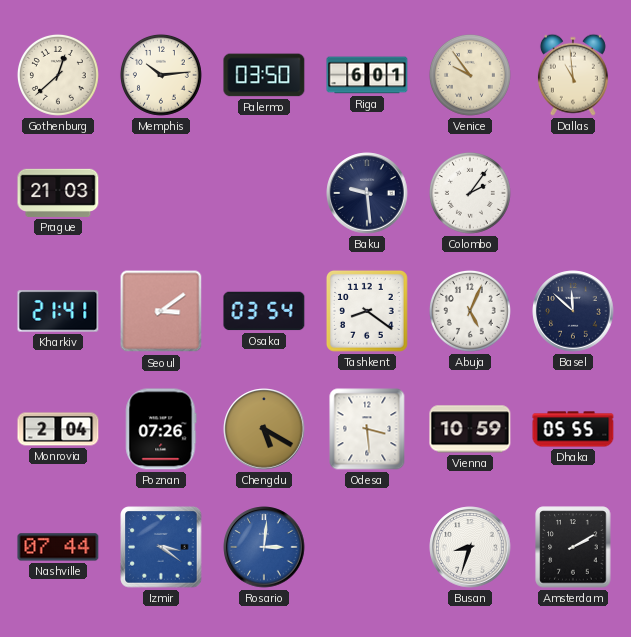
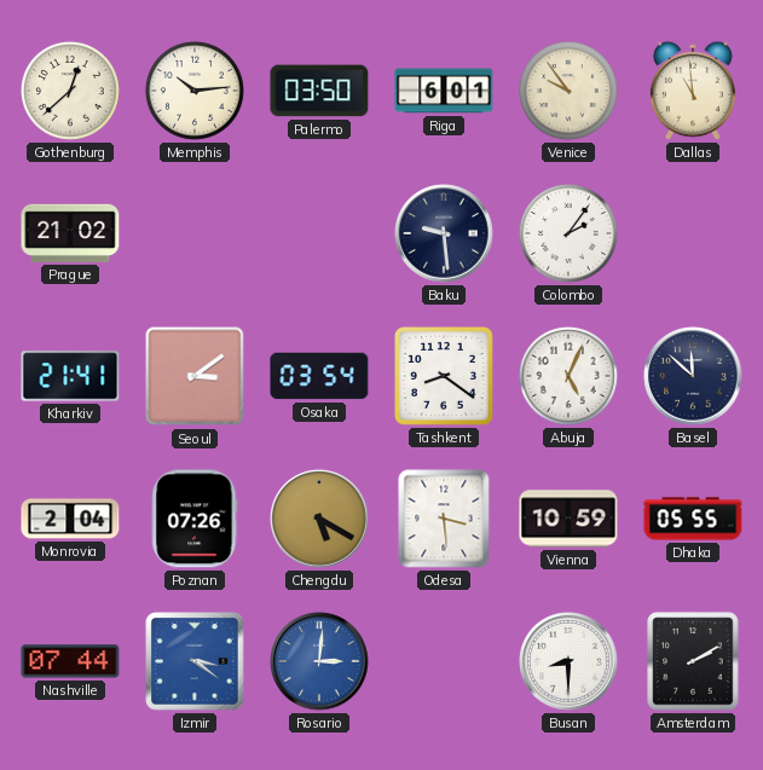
Prague: 21:03 -> 21:02 (70, 233)
Busan: 8:33 -> 8:30 (568, 661)
